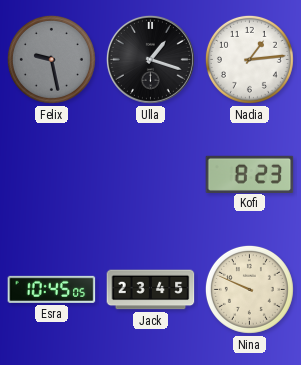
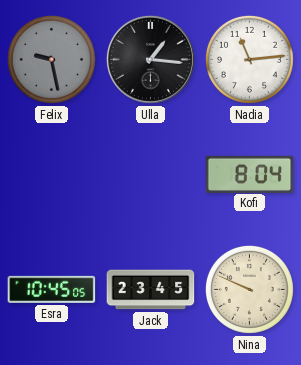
Ulla: 1:18 -> 1:16 (150, 59)
Nadia: 1:14 -> 11:14 (249, 59)
Kofi: 8:23 -> 8:04 (250, 174)
